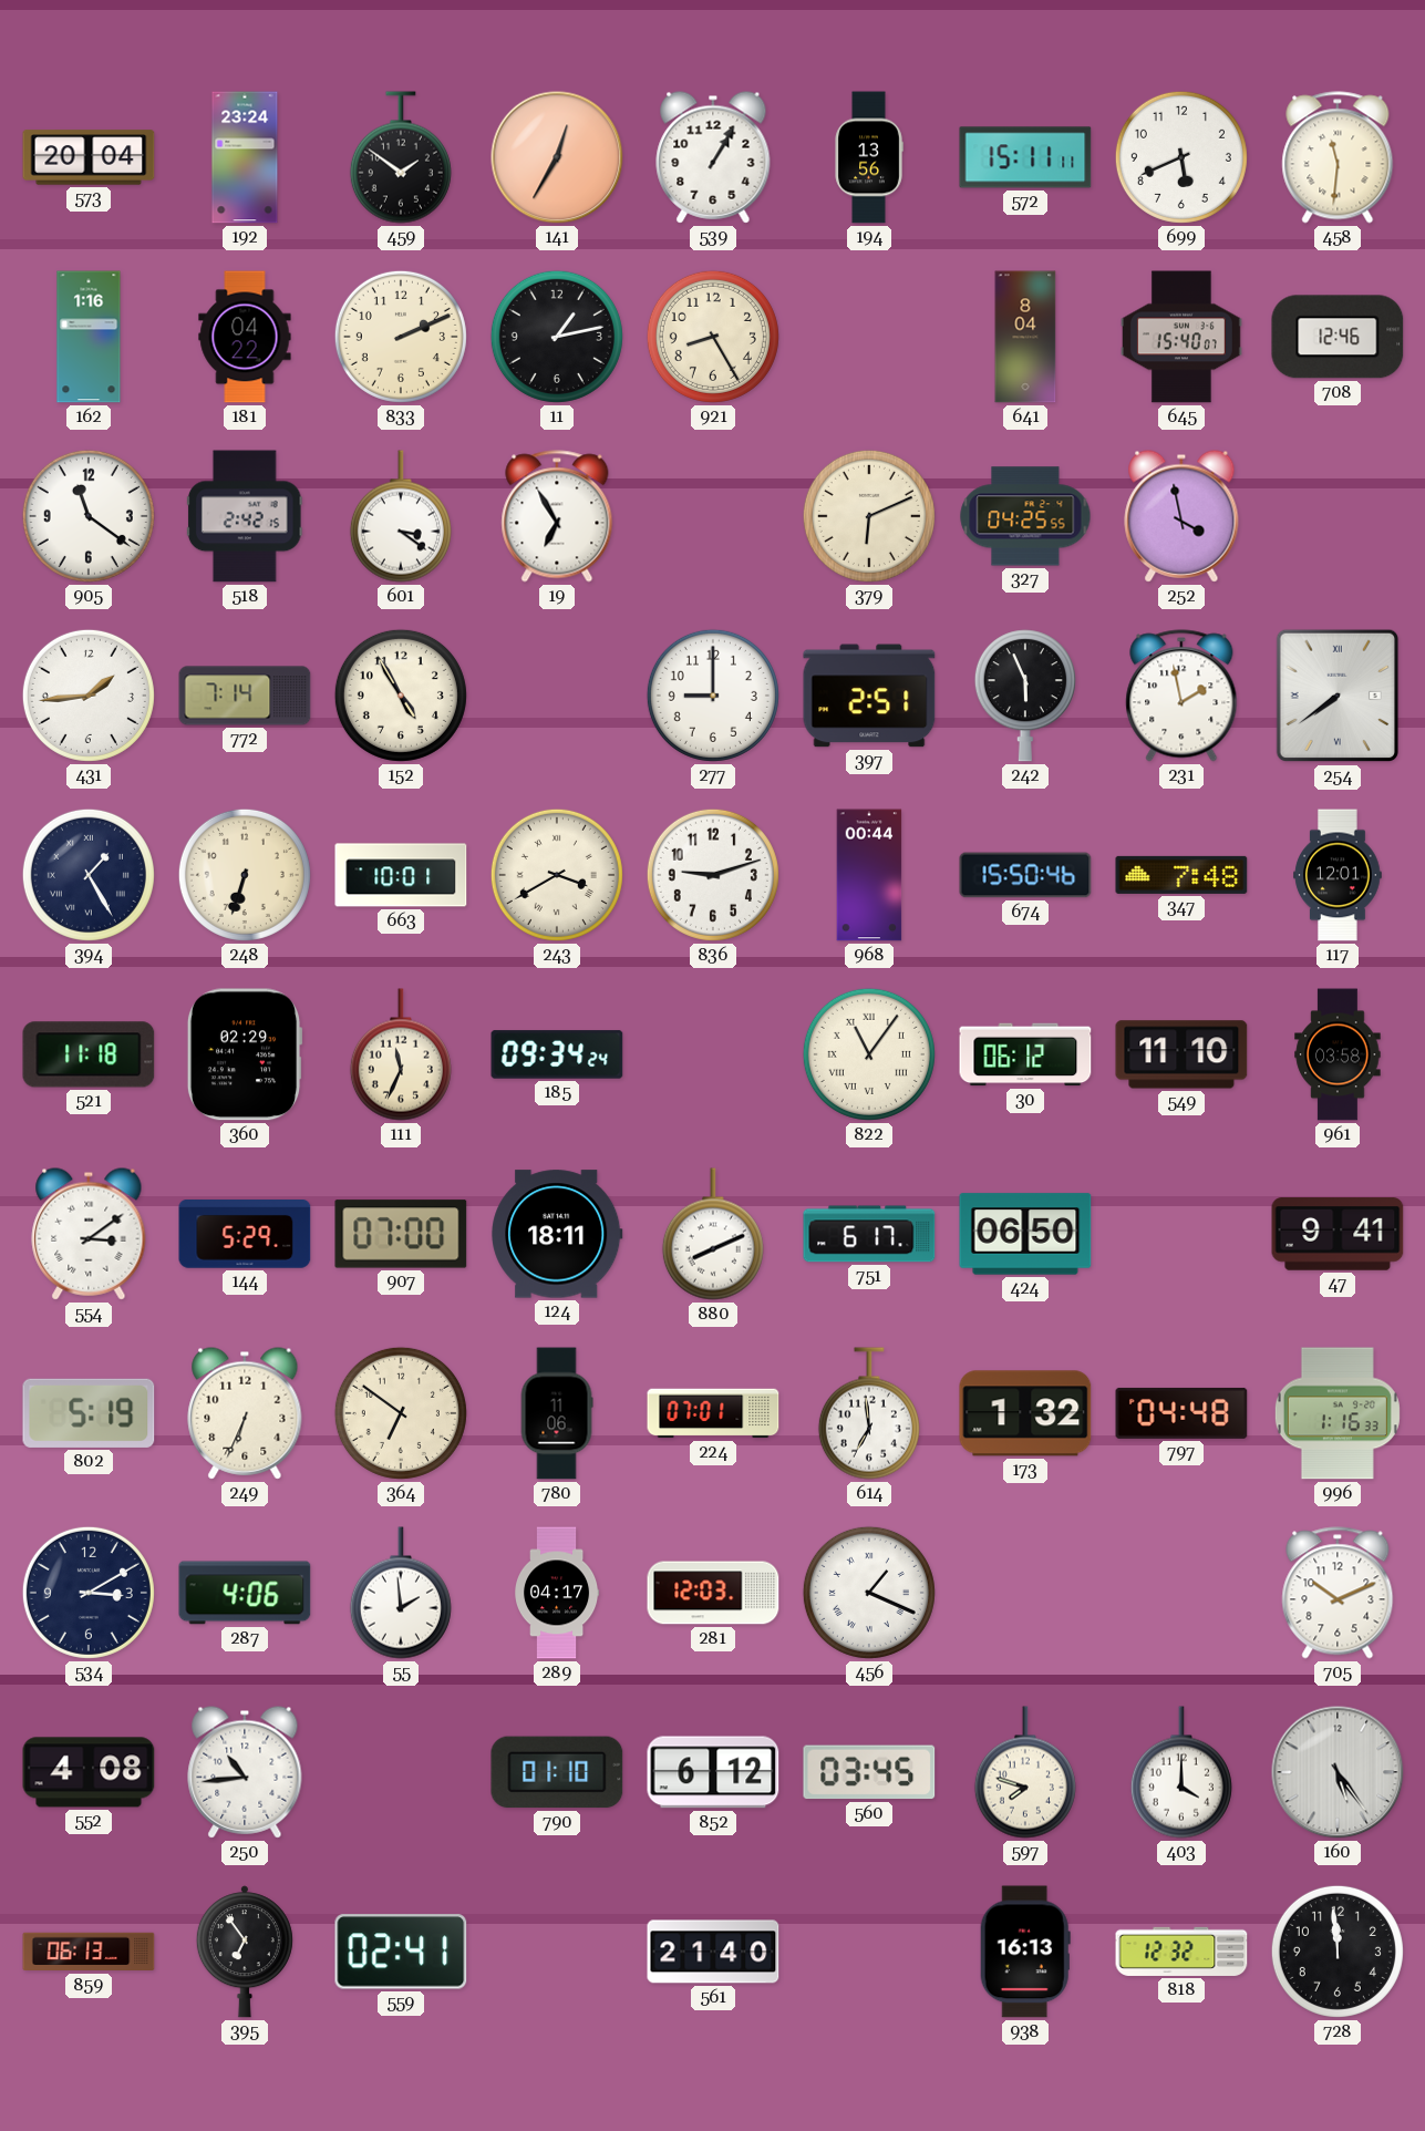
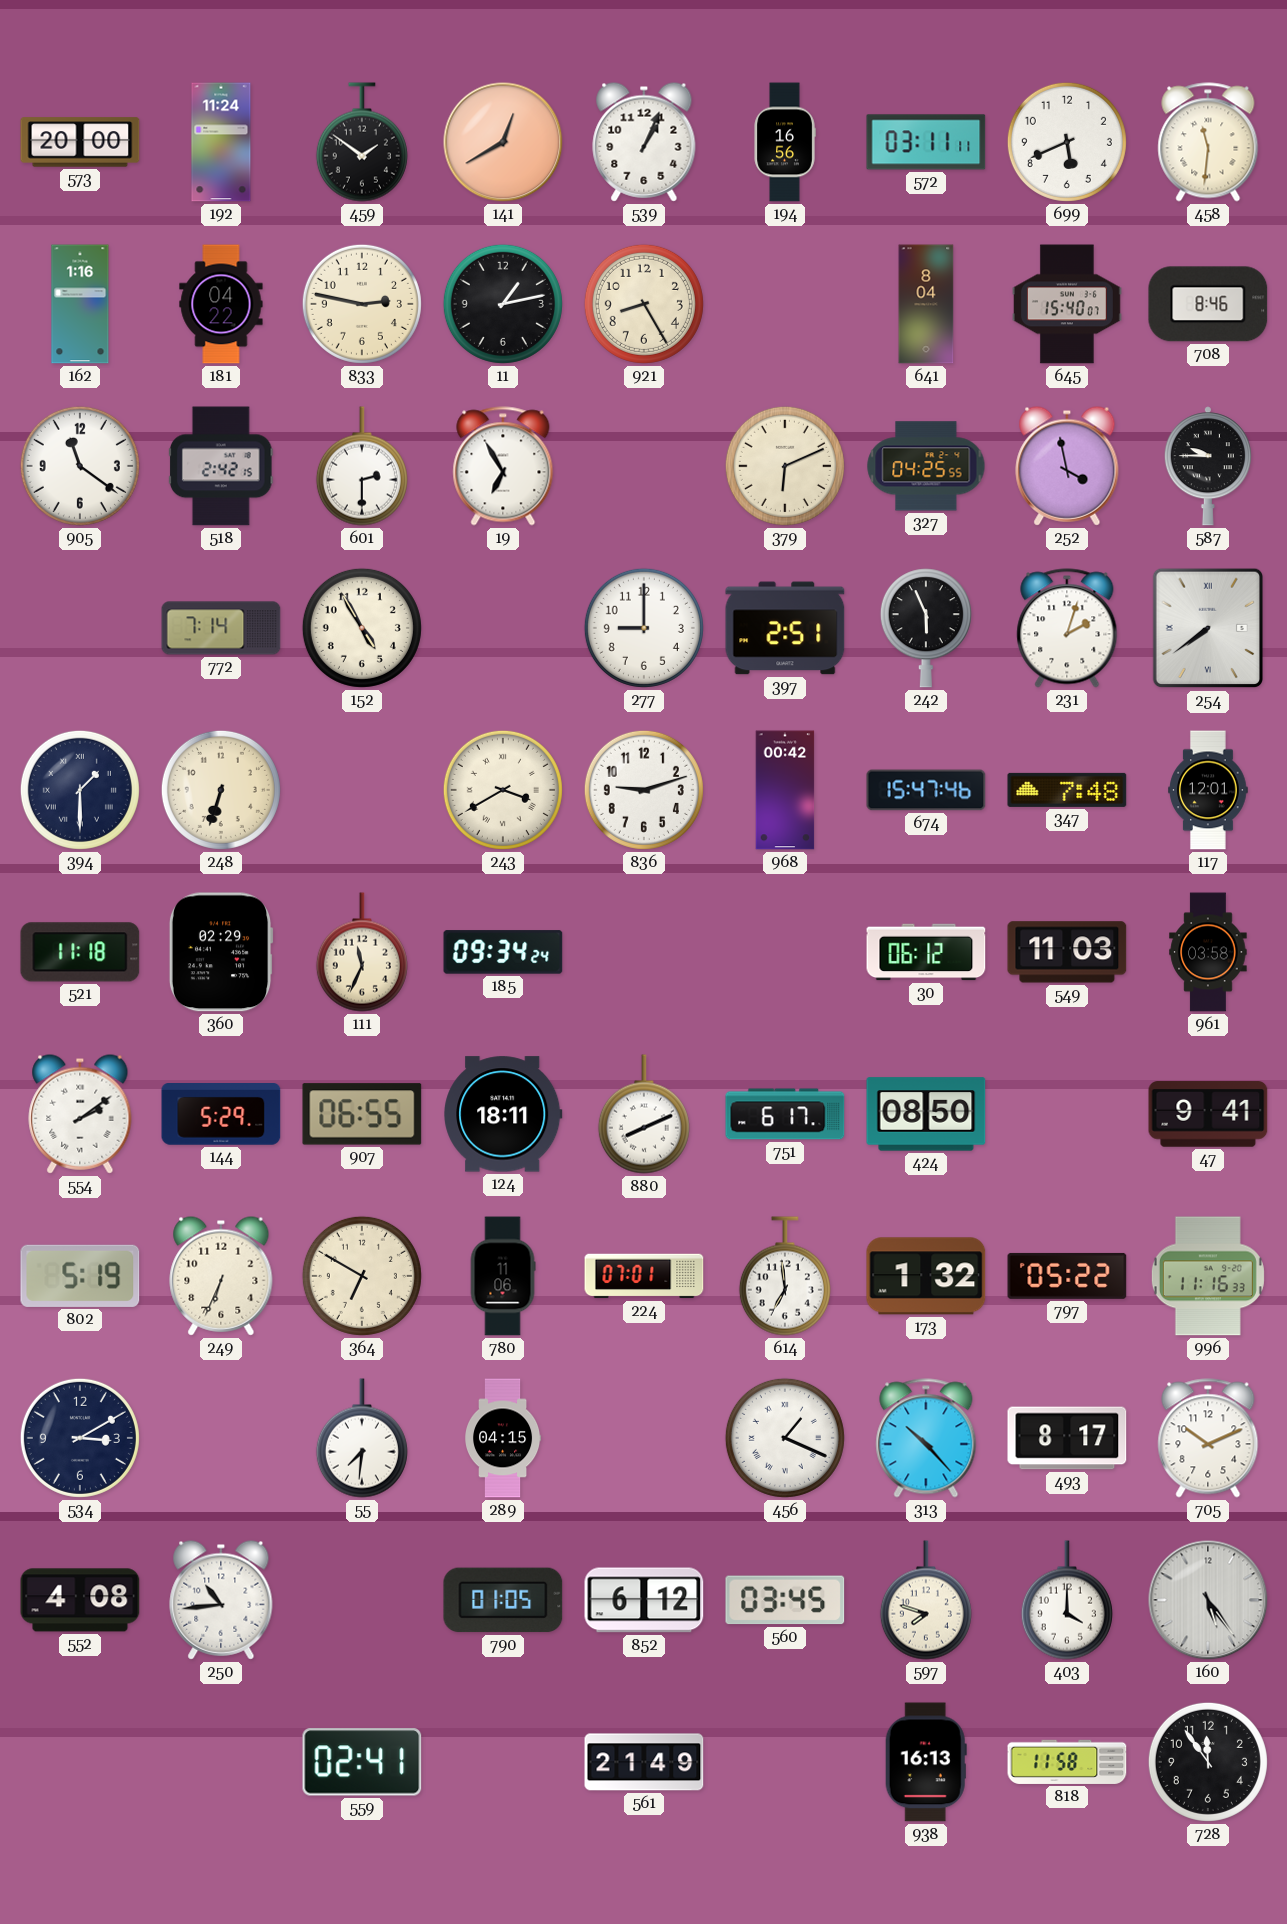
573: 20:04 -> 20:00 (80, 142)
192: 23:24 -> 11:24 (221, 142)
141: 12:35 -> 12:40 (503, 142)
539: 1:05 -> 1:04 (644, 142)
194: 13:56 -> 16:56 (785, 142)
572: 15:11 -> 03:11 (926, 142)
833: 2:11 -> 2:47 (362, 304)
708: 12:46 -> 8:46 (1208, 304)
601: 3:21 -> 2:30 (362, 466)
587: none -> 9:45 (1208, 466)
431: 1:44 -> none (89, 696)
231: 1:58 -> 2:03 (1067, 628)
394: 1:25 -> 1:30 (80, 790)
663: 10:01 -> none (401, 875)
968: 00:44 -> 00:42 (785, 790)
674: 15:50 -> 15:47 (926, 790)
822: 11:06 -> none (869, 1054)
549: 11:10 -> 11:03 (1067, 952)
554: 3:09 -> 2:09 (80, 1114)
907: 07:00 -> 06:55 (362, 1114)
424: 06:50 -> 08:50 (926, 1114)
364: 6:51 -> 6:50 (362, 1276)
797: 04:48 -> 05:22 (1067, 1276)
996: 1:16 -> 11:16 (1208, 1276)
287: 4:06 -> none (245, 1593)
55: 1:59 -> 7:31 (362, 1438)
289: 04:17 -> 04:15 (504, 1438)
281: 12:03 -> none (713, 1593)
313: none -> 10:23 (926, 1438)
493: none -> 8:17 (1067, 1438)
790: 01:10 -> 01:05 (503, 1600)
859: 06:13 -> none (89, 1952)
395: 6:54 -> none (245, 1952)
561: 21:40 -> 21:49 (644, 1762)
818: 12:32 -> 11:58 (1067, 1762)
728: 11:59 -> 11:54 (1208, 1762)
